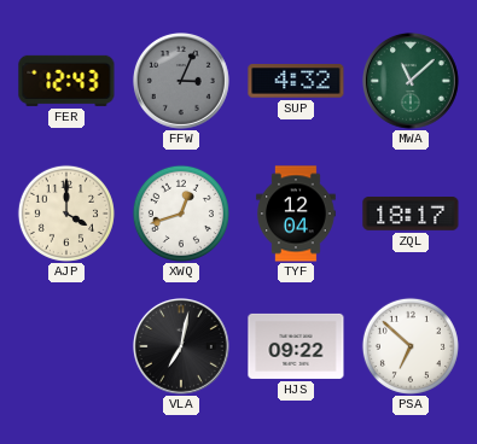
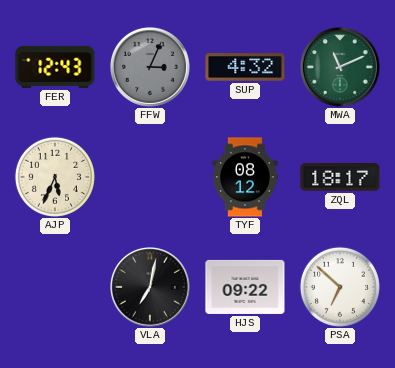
MWA: 11:08 -> 11:11 (341, 68)
AJP: 4:00 -> 5:34 (55, 177)
XWQ: 12:42 -> none (181, 214)
TYF: 12:04 -> 08:12 (246, 177)
